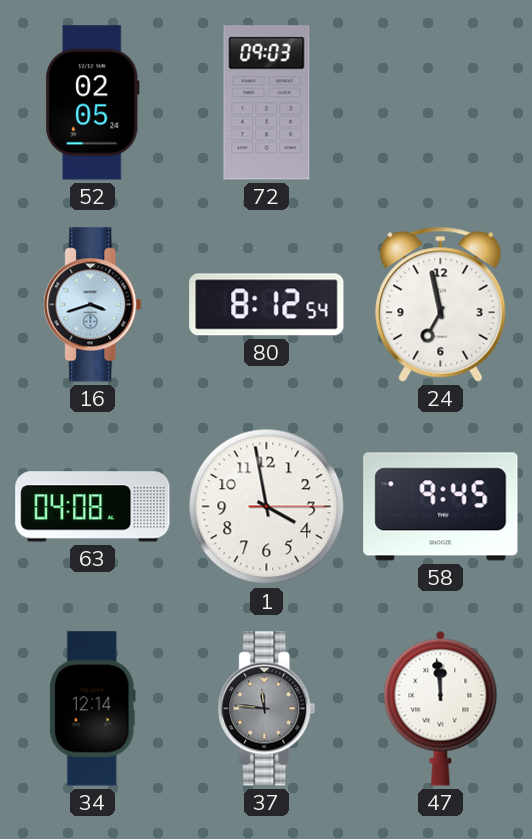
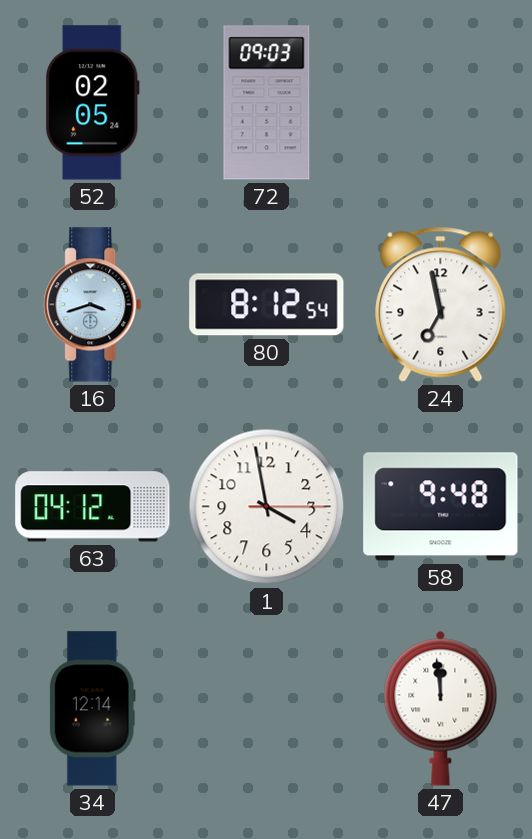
63: 04:08 -> 04:12 (93, 507)
58: 9:45 -> 9:48 (441, 507)
37: 11:46 -> none (267, 709)
